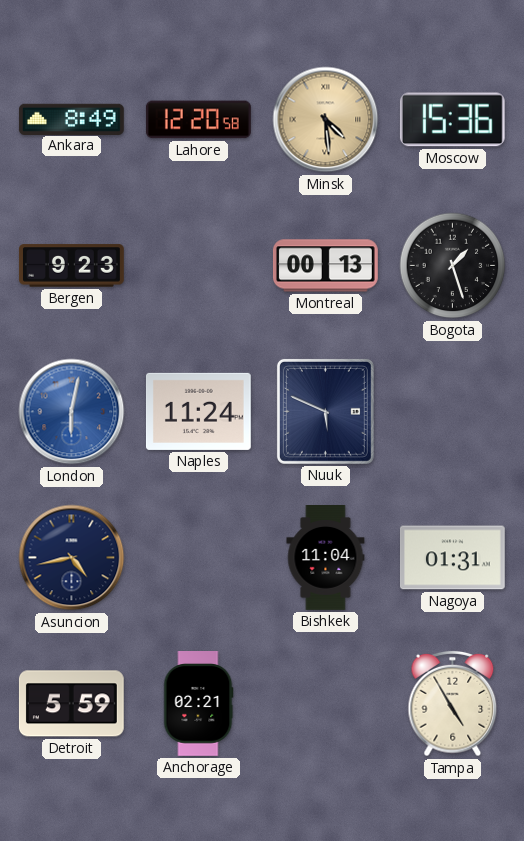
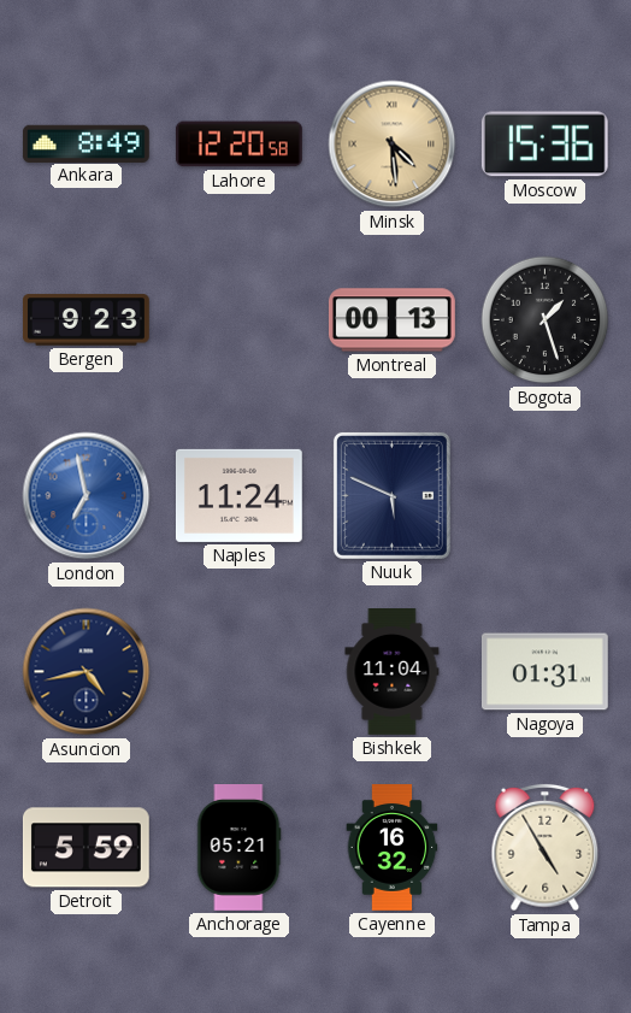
London: 6:02 -> 6:58 (87, 496)
Anchorage: 02:21 -> 05:21 (238, 848)
Cayenne: none -> 16:32 (393, 848)
